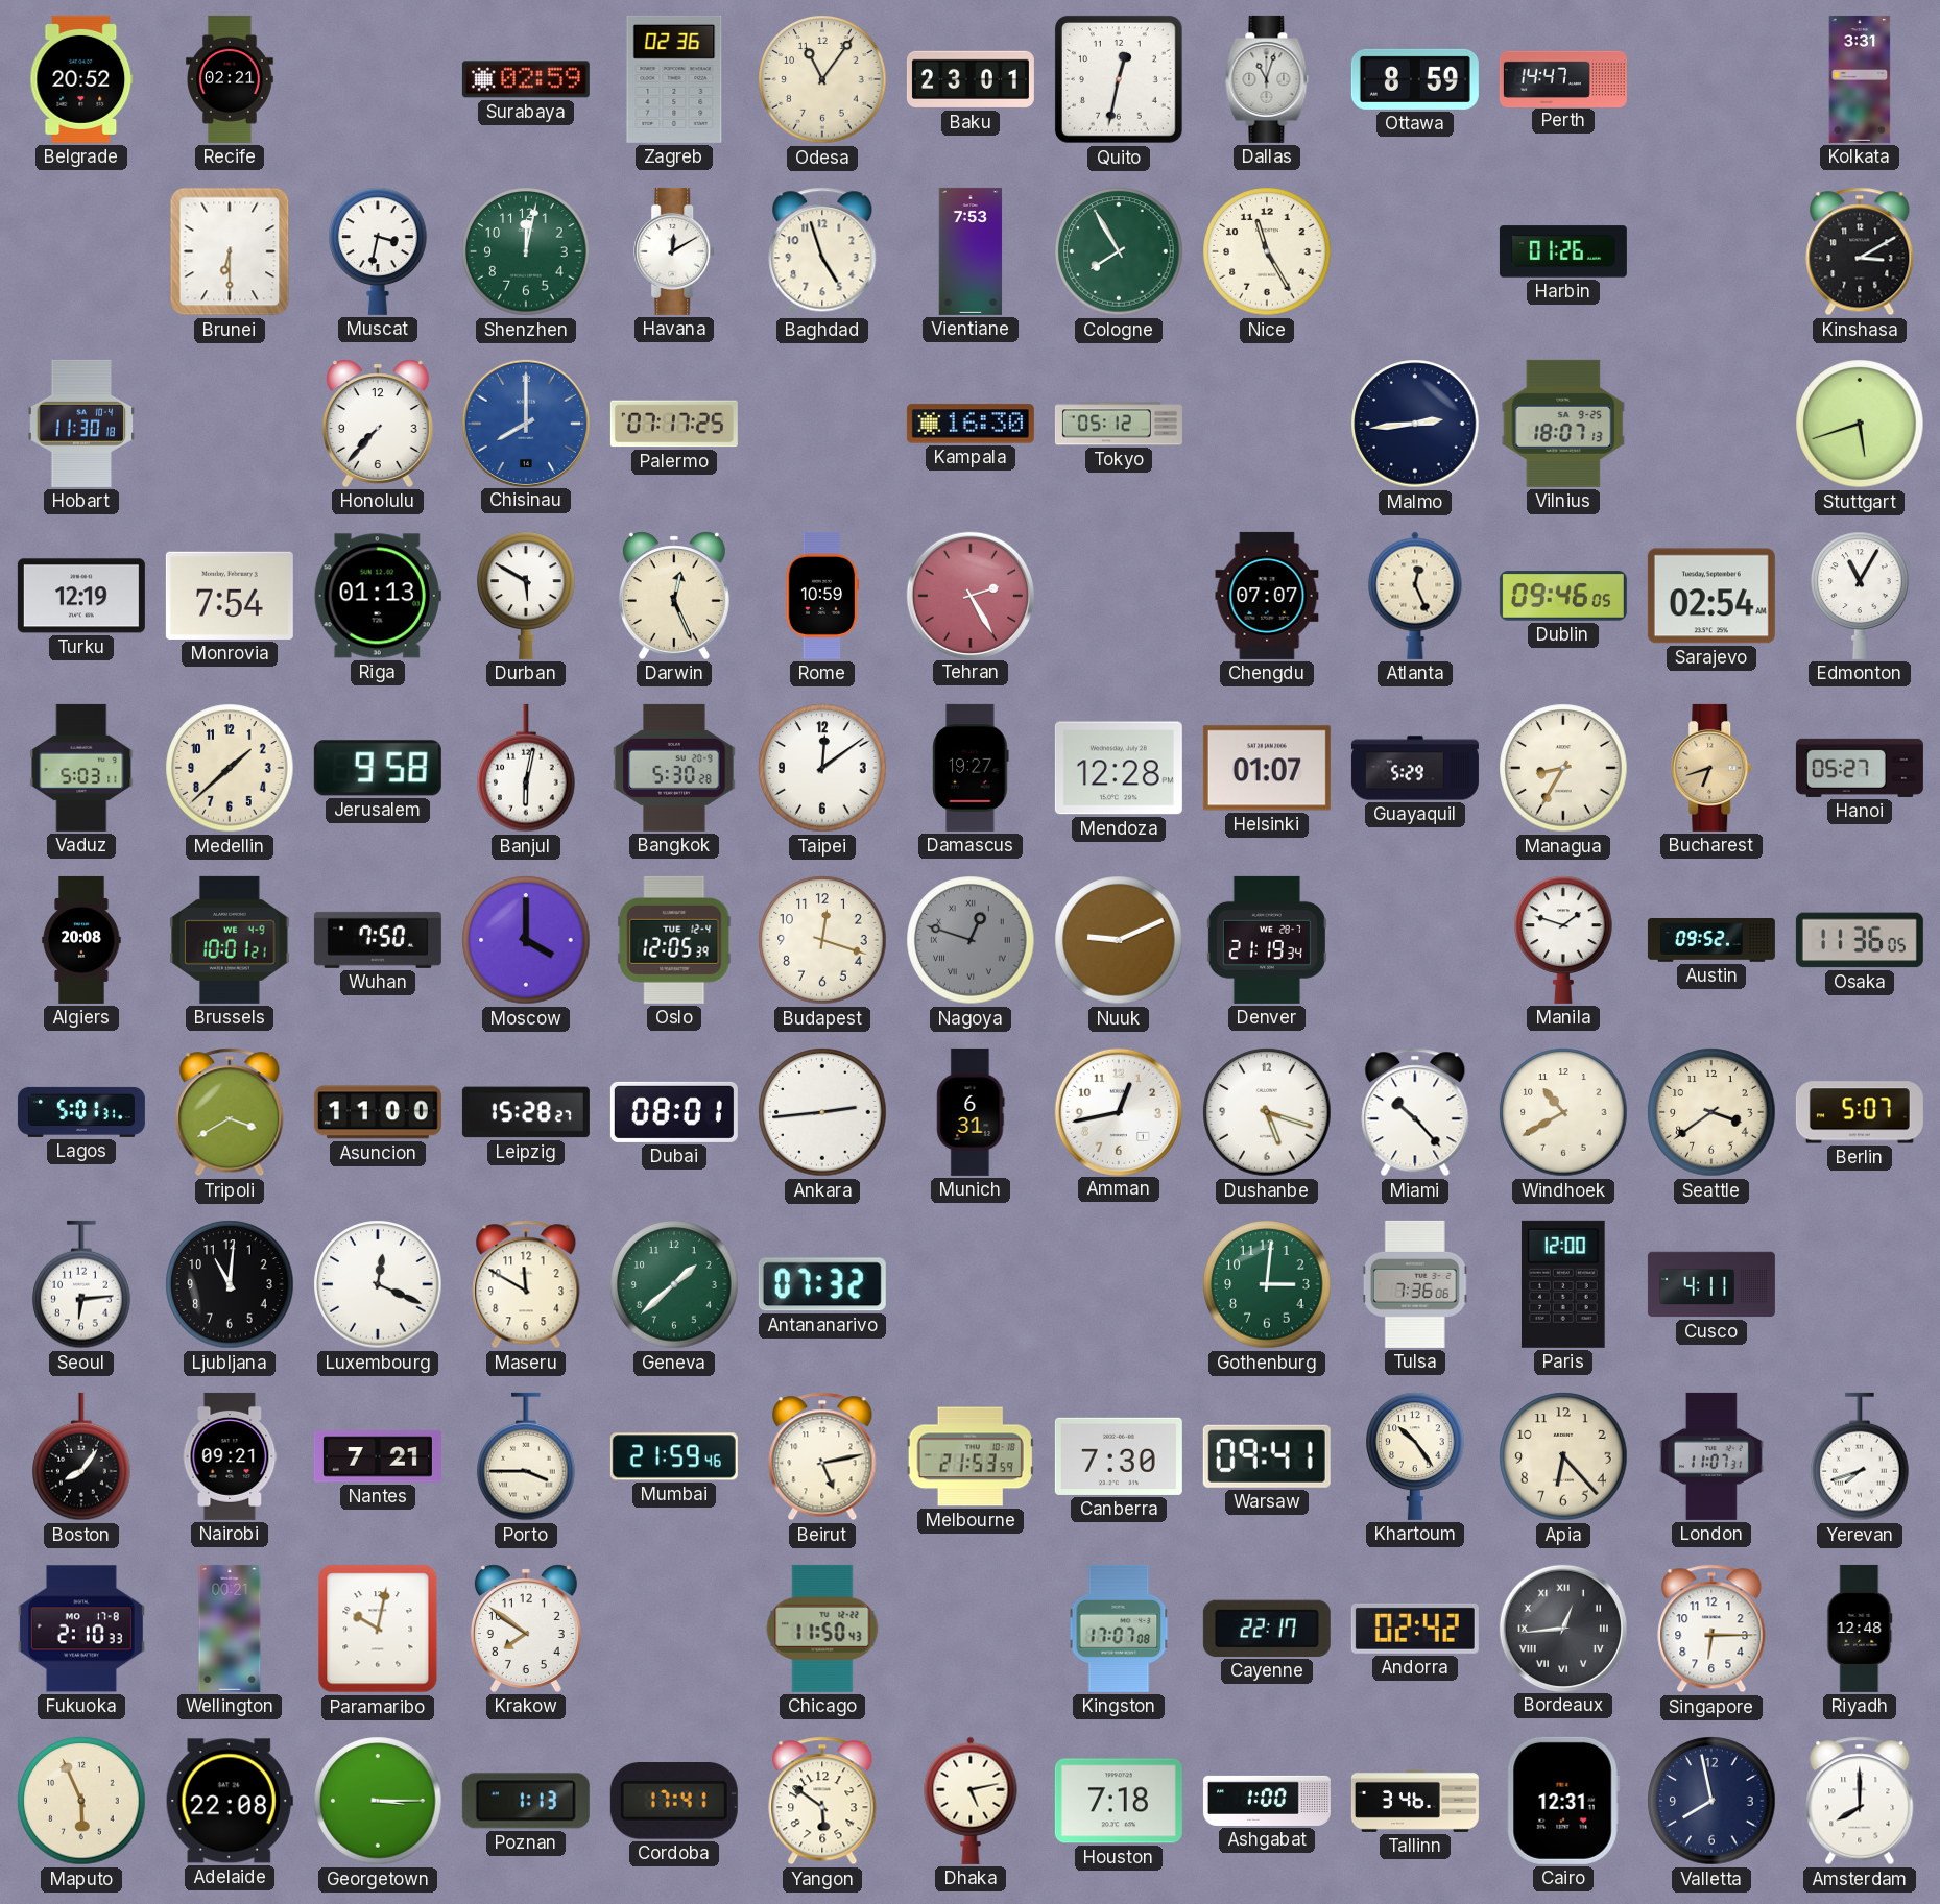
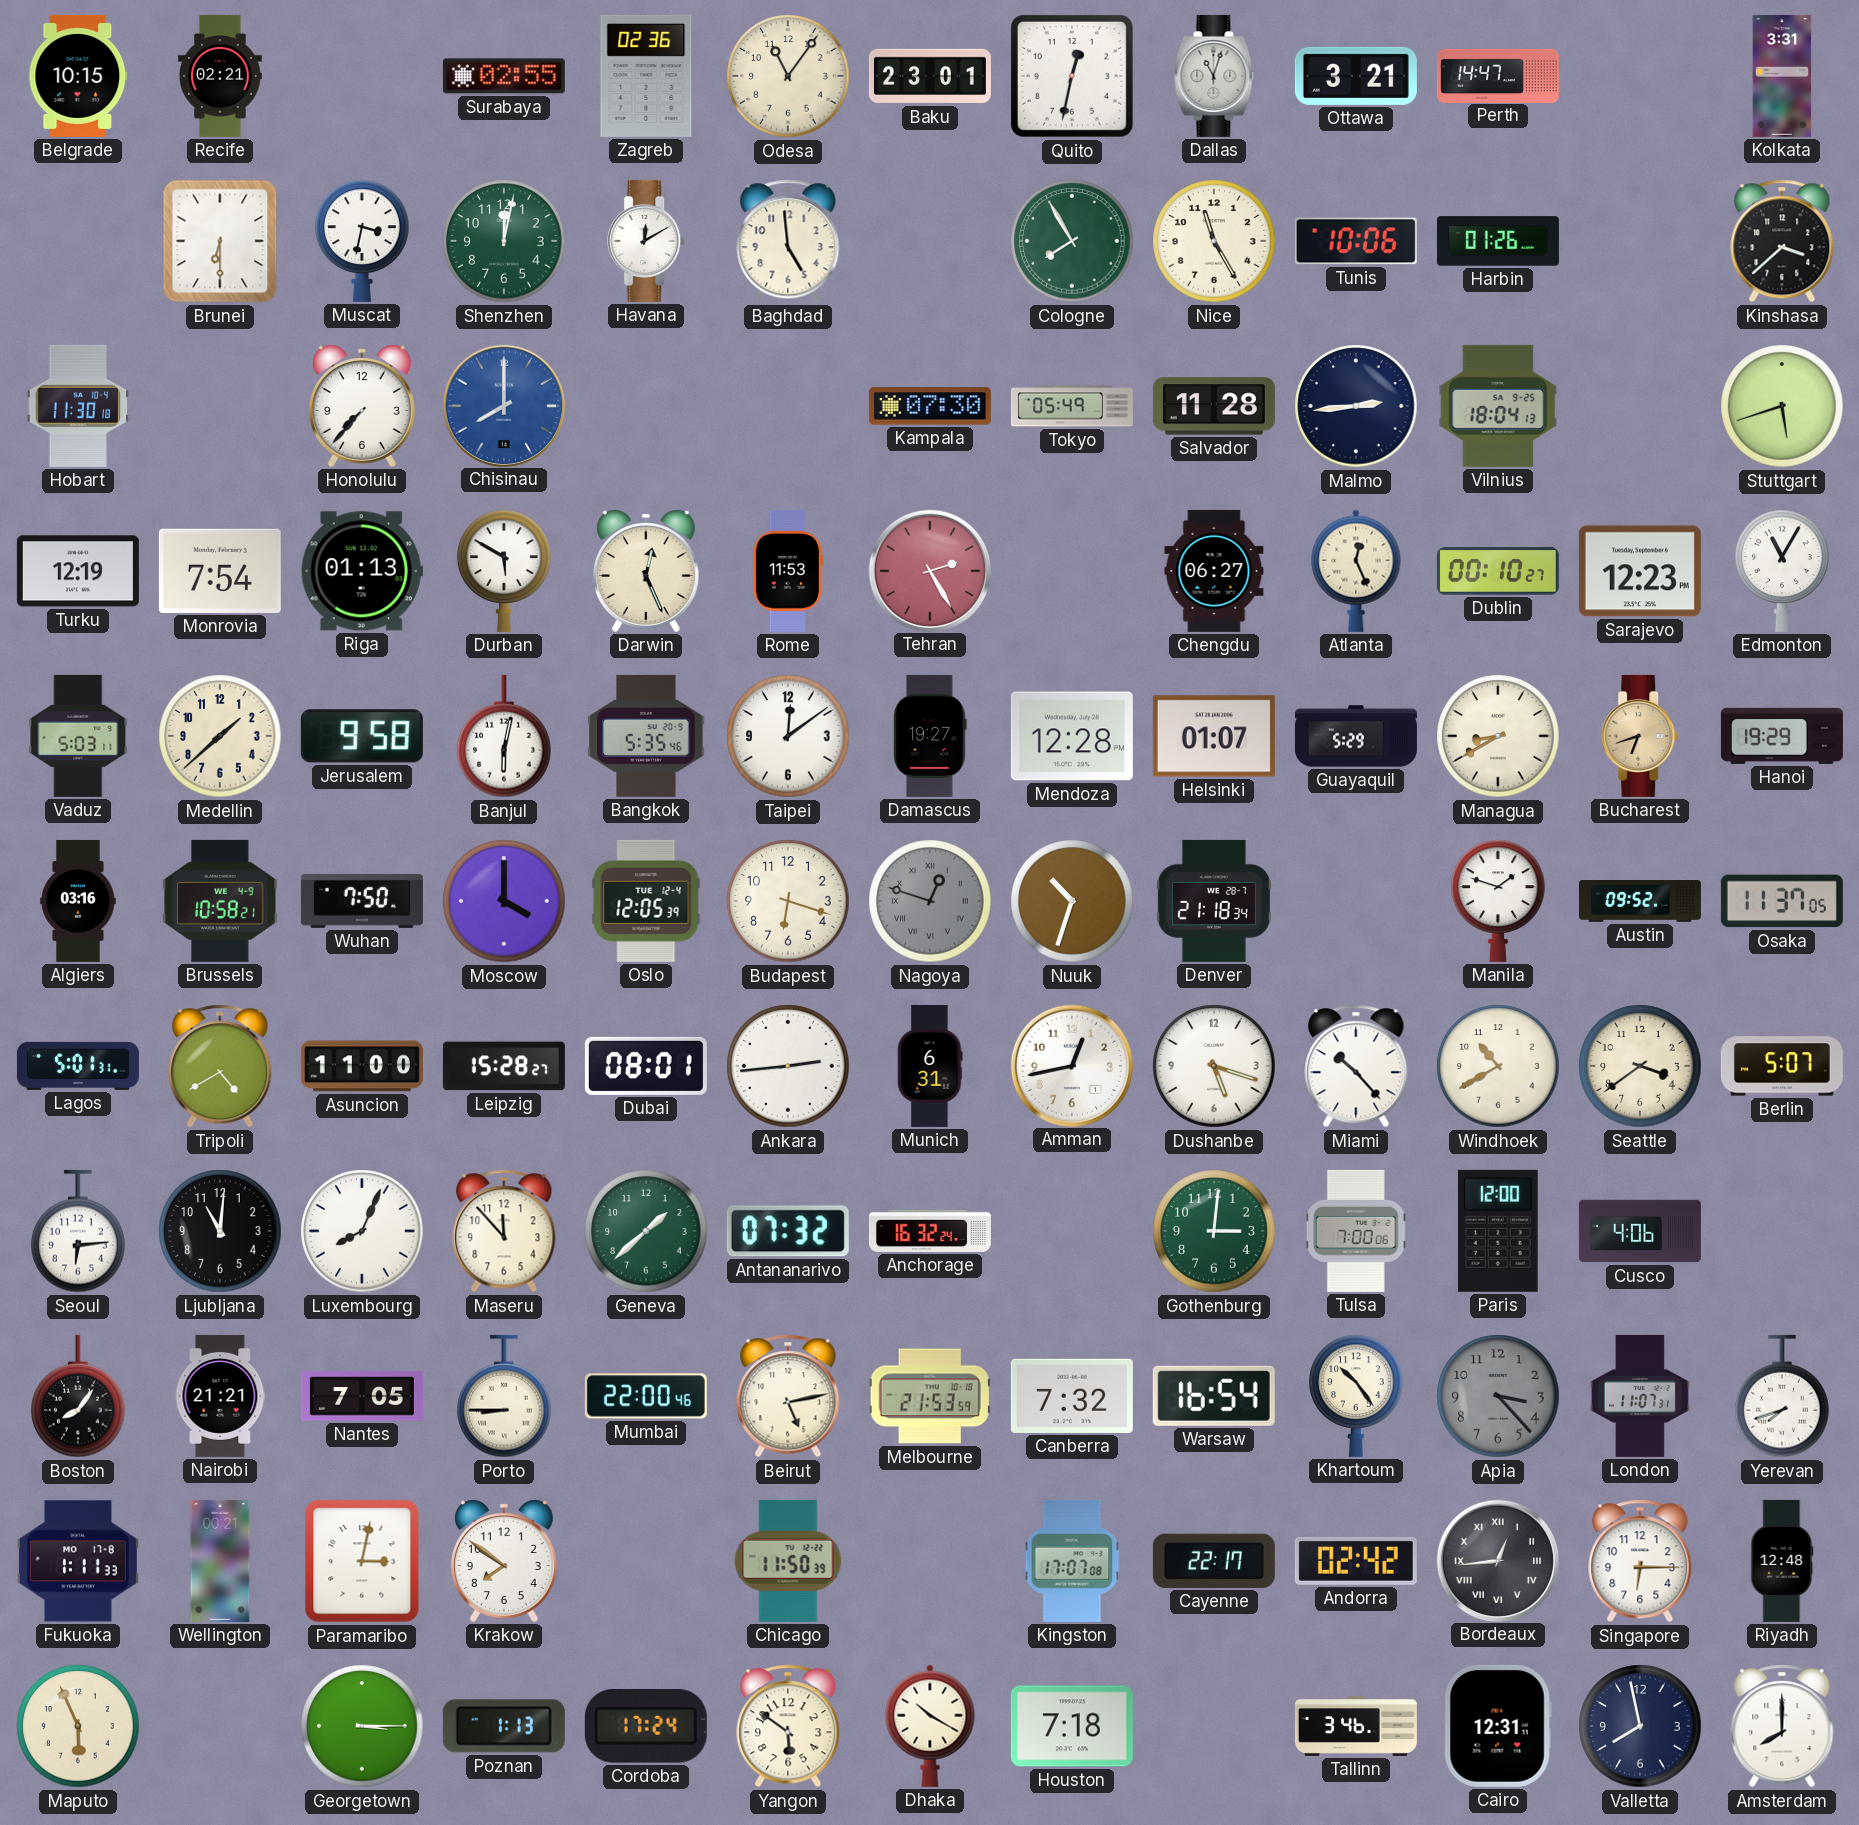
Belgrade: 20:52 -> 10:15 (78, 76)
Surabaya: 02:59 -> 02:55 (504, 76)
Ottawa: 8:59 -> 3:21 (1356, 76)
Baghdad: 4:57 -> 4:59 (788, 241)
Vientiane: 7:53 -> none (971, 251)
Tunis: none -> 10:06 (1356, 241)
Kinshasa: 3:10 -> 3:38 (1782, 241)
Palermo: 07:17 -> none (674, 424)
Kampala: 16:30 -> 07:30 (930, 406)
Tokyo: 05:12 -> 05:49 (1072, 406)
Salvador: none -> 11:28 (1214, 406)
Vilnius: 18:07 -> 18:04 (1498, 406)
Rome: 10:59 -> 11:53 (787, 571)
Chengdu: 07:07 -> 06:27 (1214, 571)
Dublin: 09:46 -> 00:10 (1498, 571)
Sarajevo: 02:54 -> 12:23 (1640, 571)
Bangkok: 5:30 -> 5:35 (646, 736)
Managua: 8:35 -> 8:40 (1498, 736)
Hanoi: 05:27 -> 19:29 (1782, 736)
Algiers: 20:08 -> 03:16 (78, 901)
Brussels: 10:01 -> 10:58 (220, 901)
Budapest: 12:18 -> 6:18 (788, 901)
Nuuk: 9:11 -> 10:33 (1072, 901)
Denver: 21:19 -> 21:18 (1214, 901)
Osaka: 11:36 -> 11:37 (1782, 901)
Tripoli: 3:40 -> 4:40 (220, 1066)
Luxembourg: 12:19 -> 8:04 (362, 1231)
Maseru: 11:50 -> 11:53 (504, 1231)
Anchorage: none -> 16:32 (930, 1231)
Tulsa: 7:36 -> 7:00 (1356, 1231)
Cusco: 4:11 -> 4:06 (1640, 1231)
Nairobi: 09:21 -> 21:21 (220, 1396)
Nantes: 7:21 -> 7:05 (362, 1396)
Porto: 3:45 -> 8:45 (504, 1396)
Mumbai: 21:59 -> 22:00 (646, 1396)
Canberra: 7:30 -> 7:32 (1072, 1396)
Warsaw: 09:41 -> 16:54 (1214, 1396)
Apia: 6:23 -> 3:23 (1498, 1396)
Apia dial: cream -> grey (1498, 1396)
Fukuoka: 2:10 -> 1:11 (78, 1561)
Paramaribo: 10:02 -> 3:02 (362, 1561)
Chicago: 11:50:43 -> 11:50:39 (788, 1561)
Adelaide: 22:08 -> none (230, 1801)
Cordoba: 17:41 -> 17:24 (646, 1727)
Dhaka: 5:13 -> 10:20 (930, 1726)
Ashgabat: 1:00 -> none (1267, 1801)
